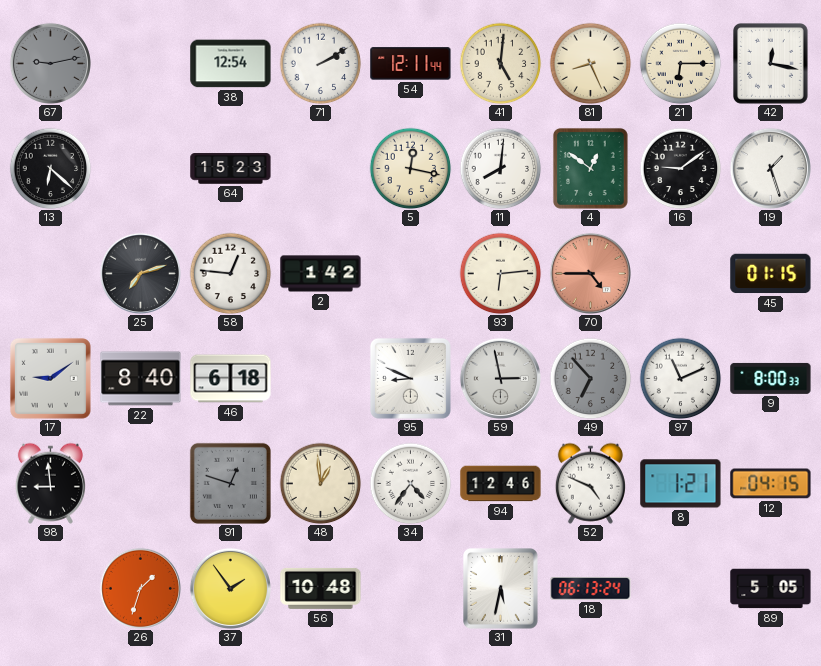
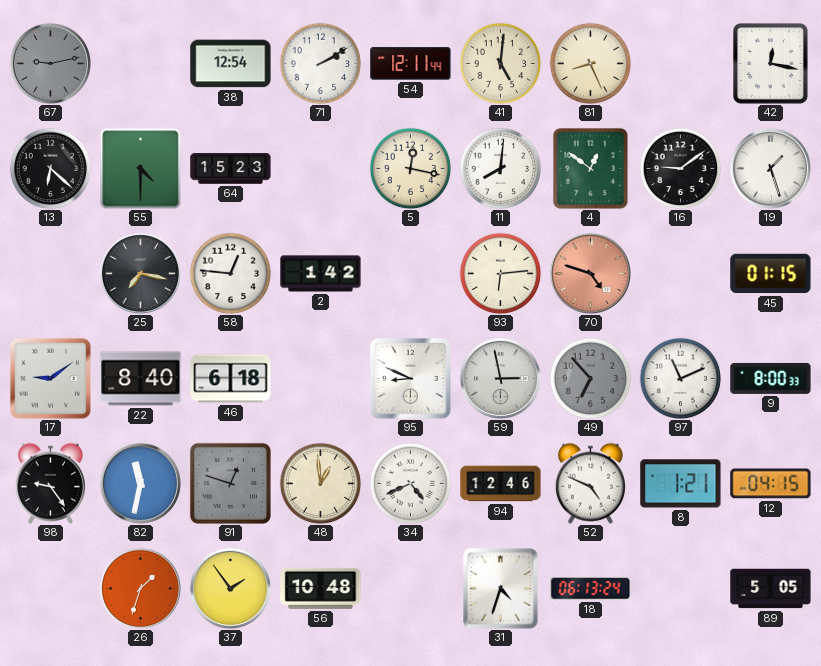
21: 6:15 -> none (680, 63)
55: none -> 4:30 (140, 168)
25: 7:12 -> 7:17 (140, 273)
70: 4:45 -> 4:48 (590, 273)
98: 8:59 -> 9:24 (50, 483)
82: none -> 11:32 (140, 483)
34: 4:36 -> 4:41 (410, 483)
31: 5:32 -> 4:33 (501, 589)
